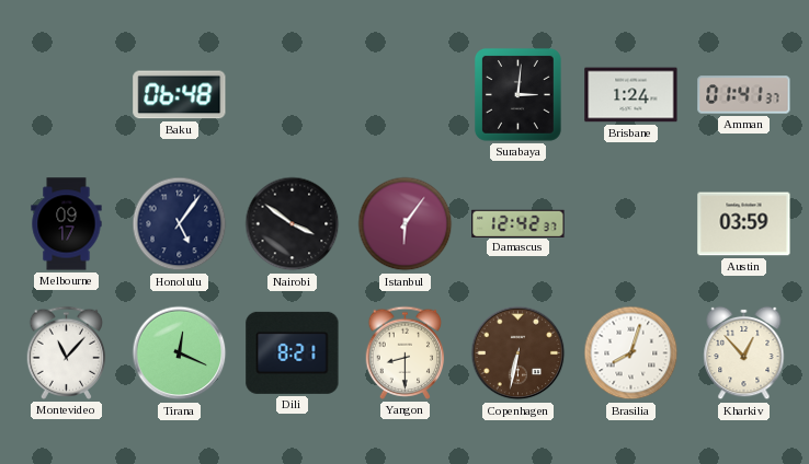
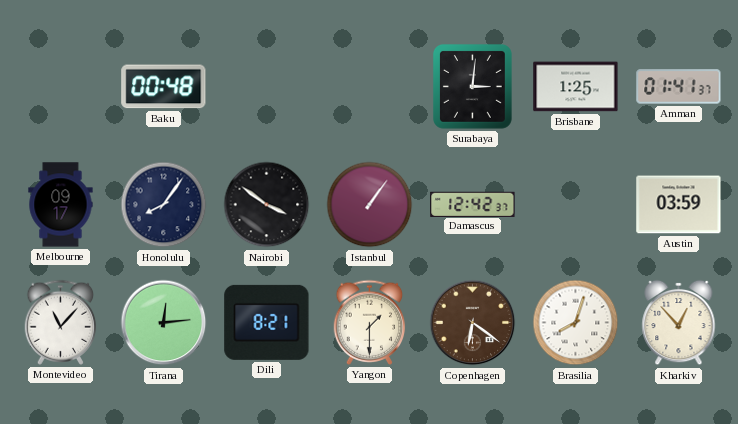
Baku: 06:48 -> 00:48 (164, 87)
Brisbane: 1:24 -> 1:25 (576, 87)
Honolulu: 5:06 -> 8:06 (164, 205)
Istanbul: 6:06 -> 1:06 (370, 205)
Tirana: 12:19 -> 12:14 (164, 323)
Yangon: 8:30 -> 1:30 (370, 322)
Copenhagen: 6:32 -> 6:21 (473, 323)
